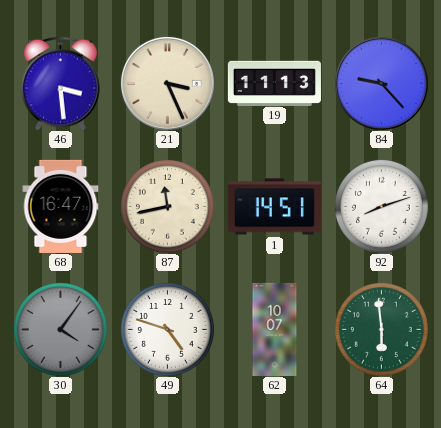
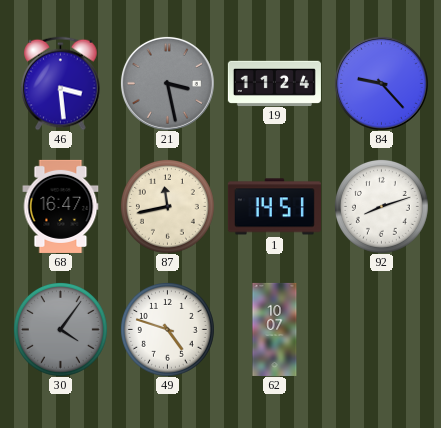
21: 3:26 -> 3:28 (167, 83)
21 dial: cream -> grey (167, 83)
19: 11:13 -> 11:24 (274, 83)
64: 5:59 -> none (381, 329)
